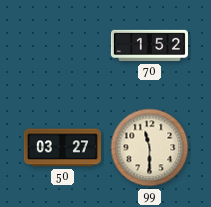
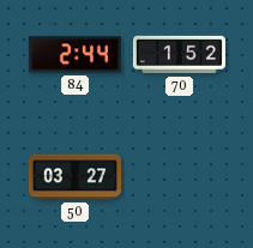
84: none -> 2:44 (74, 55)
99: 11:30 -> none (150, 148)
